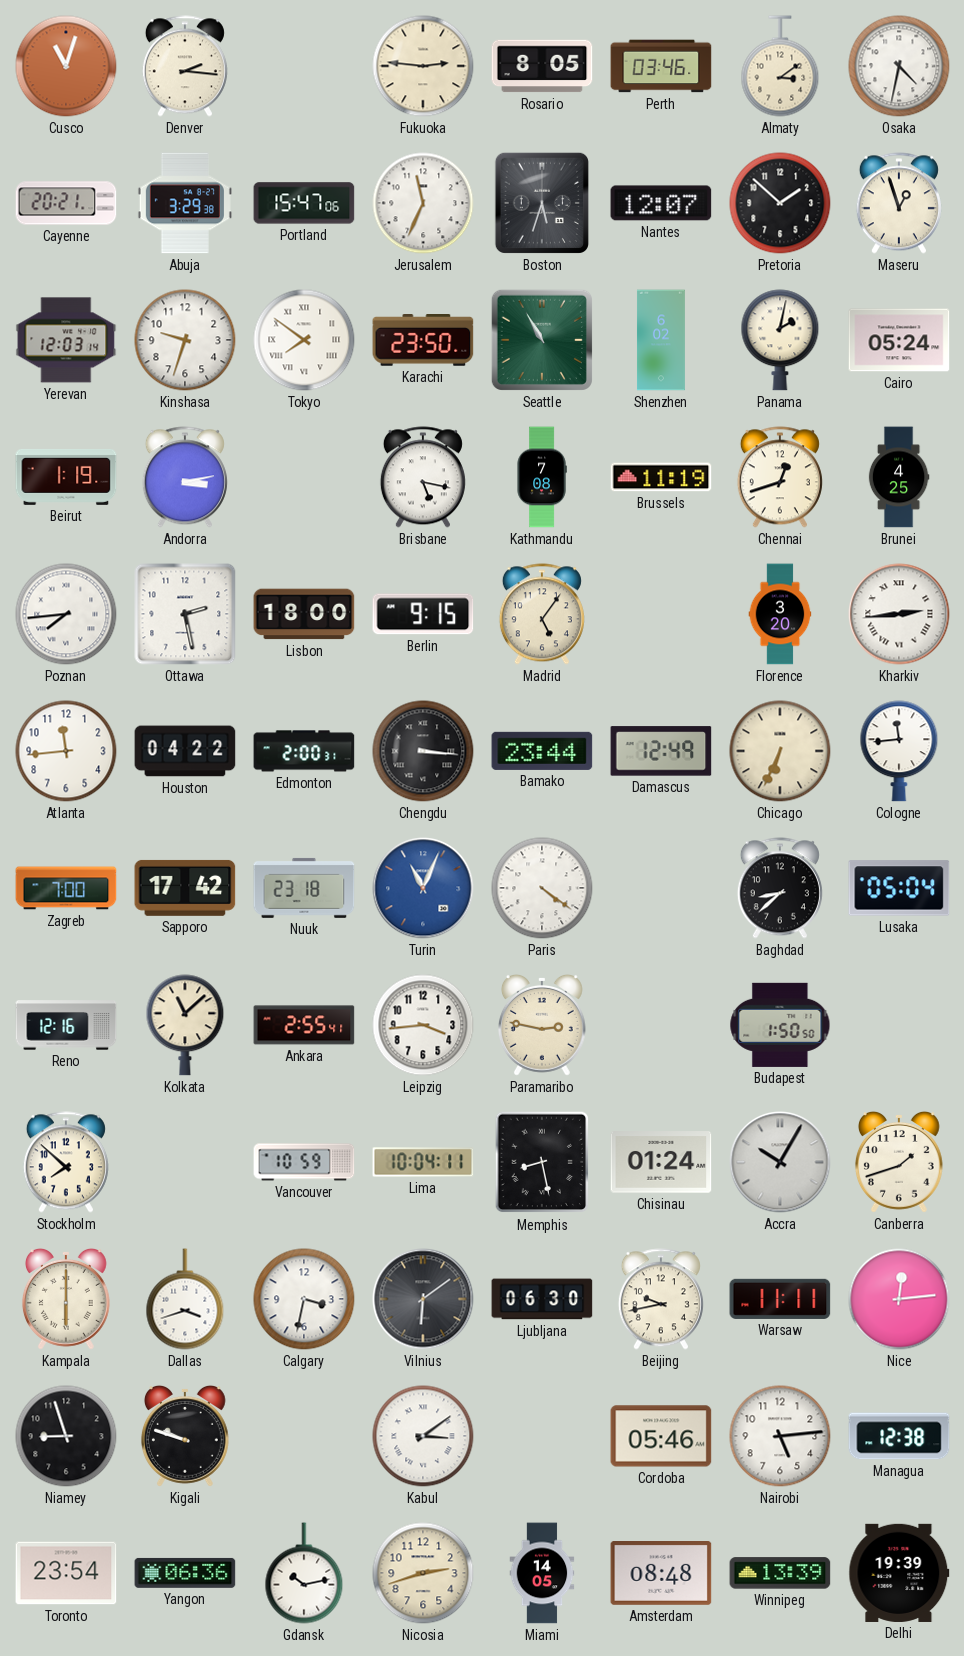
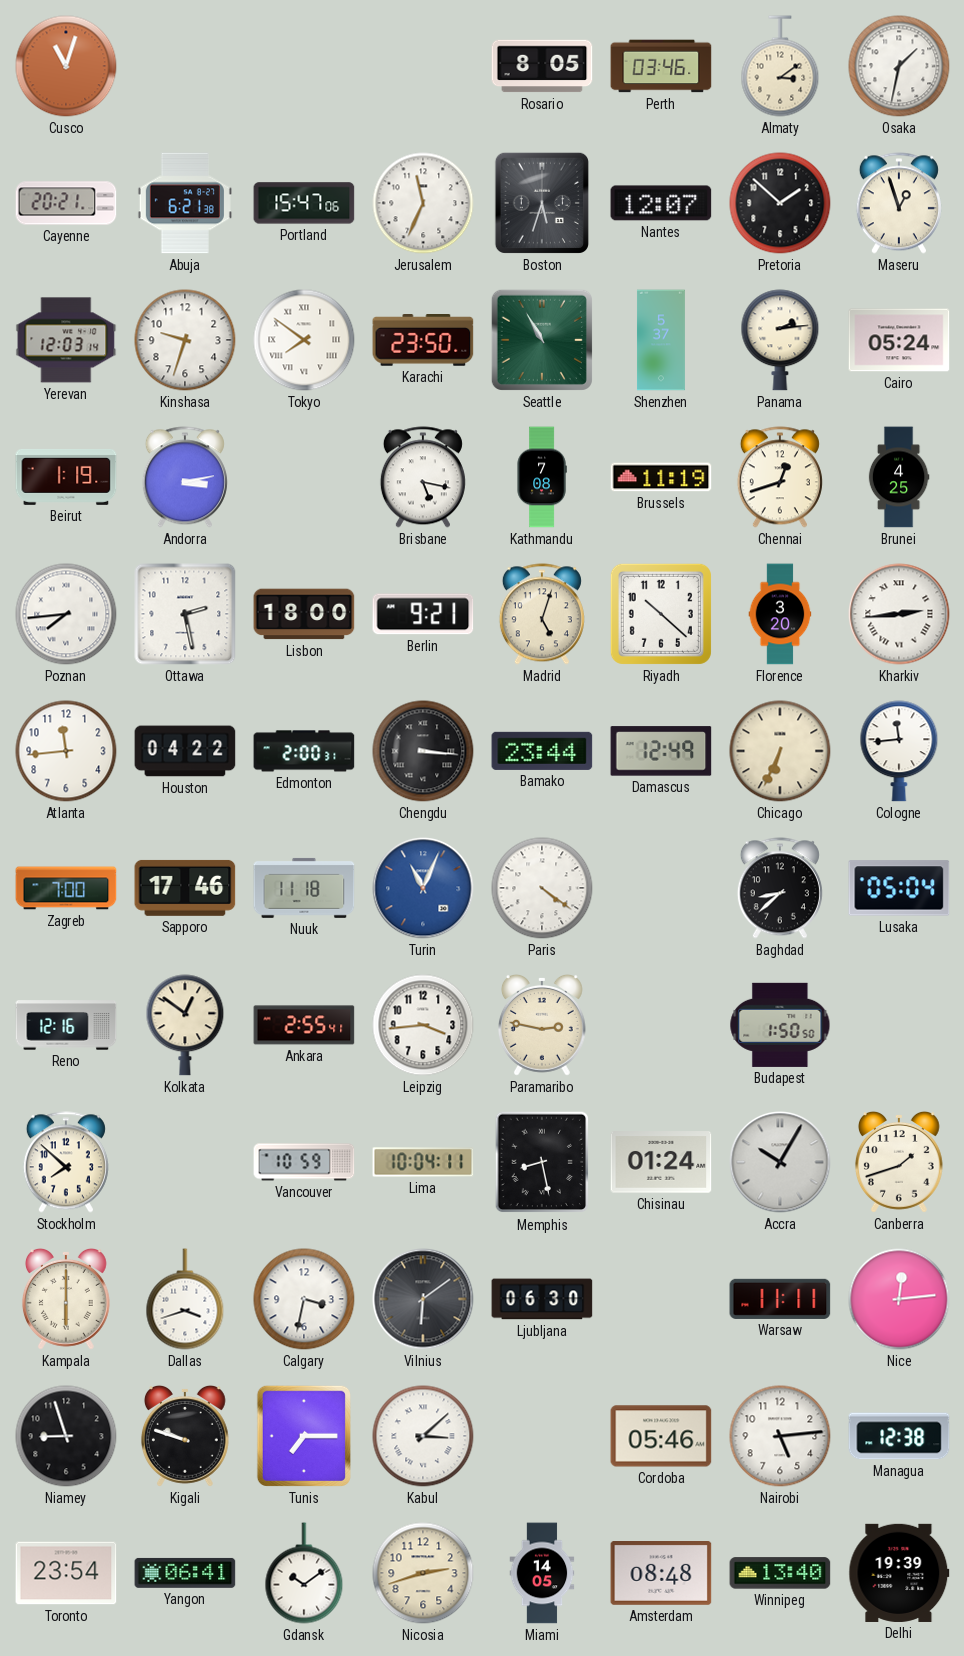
Denver: 2:16 -> none (185, 66)
Fukuoka: 2:46 -> none (423, 66)
Osaka: 4:32 -> 1:32 (899, 66)
Abuja: 3:29 -> 6:21 (185, 203)
Shenzhen: 6:02 -> 5:37 (661, 340)
Panama: 2:02 -> 2:14 (780, 340)
Berlin: 9:15 -> 9:21 (423, 614)
Madrid: 5:06 -> 5:03 (542, 614)
Riyadh: none -> 10:22 (661, 614)
Sapporo: 17:42 -> 17:46 (185, 888)
Nuuk: 23:18 -> 11:18 (304, 888)
Kolkata: 11:08 -> 12:51 (185, 1025)
Beijing: 9:43 -> none (661, 1299)
Tunis: none -> 7:15 (304, 1436)
Kabul: 3:09 -> 3:08 (423, 1436)
Yangon: 06:36 -> 06:41 (185, 1573)
Gdansk: 10:13 -> 10:09 (304, 1573)
Winnipeg: 13:39 -> 13:40 (780, 1573)
